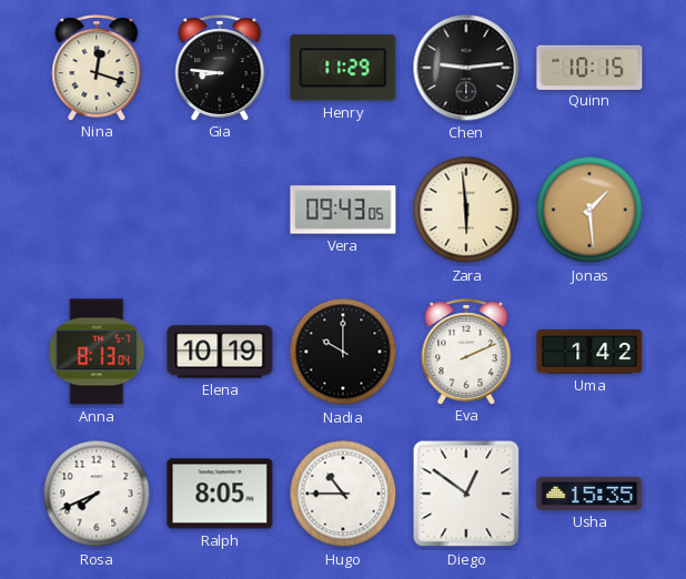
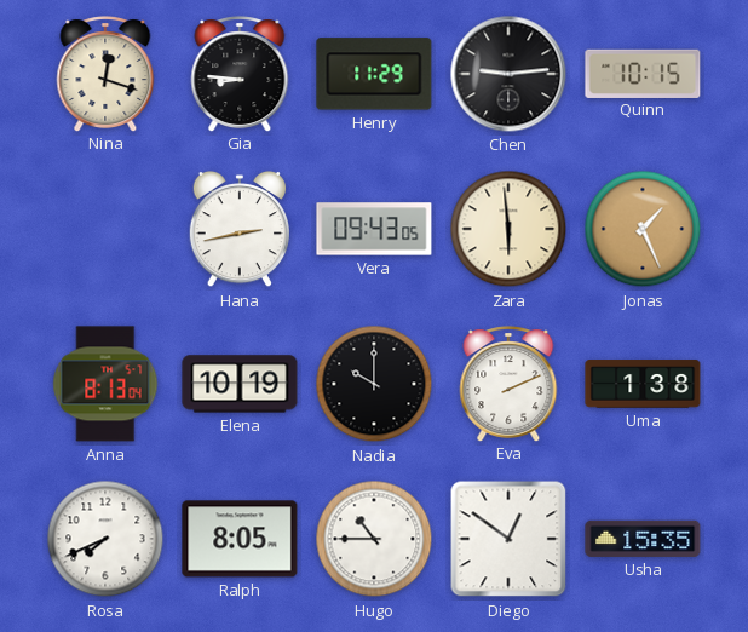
Hana: none -> 2:43 (238, 229)
Jonas: 1:29 -> 1:26 (643, 229)
Uma: 1:42 -> 1:38 (643, 384)
